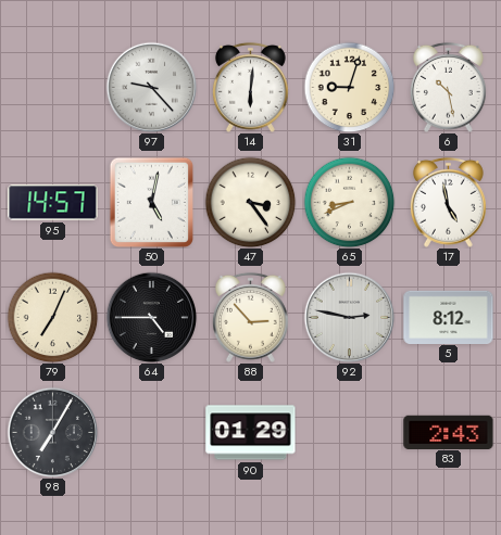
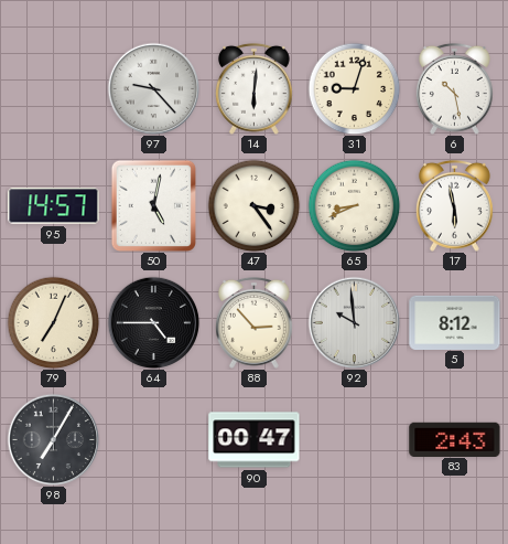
17: 4:58 -> 5:58 (454, 205)
92: 2:47 -> 9:59 (354, 322)
90: 01:29 -> 00:47 (255, 440)
